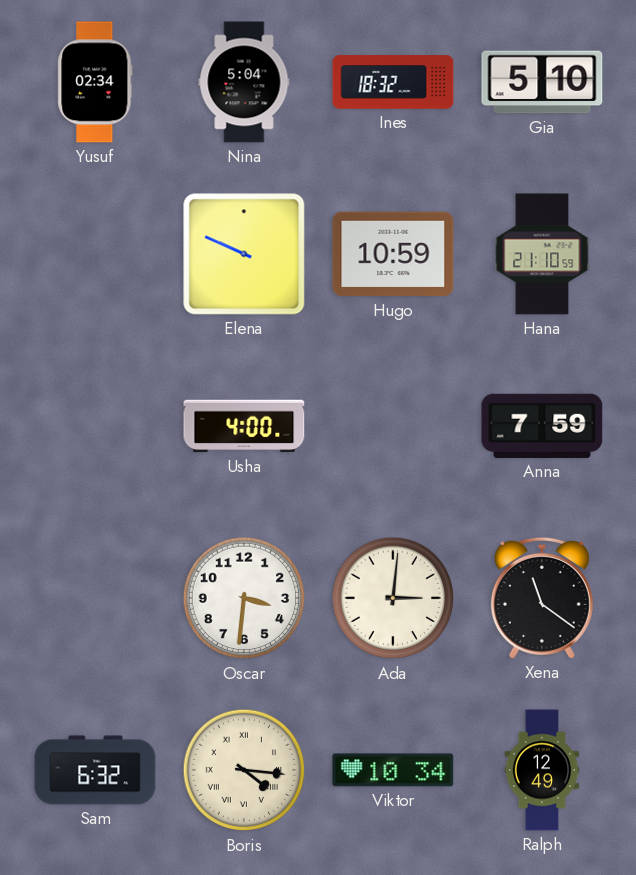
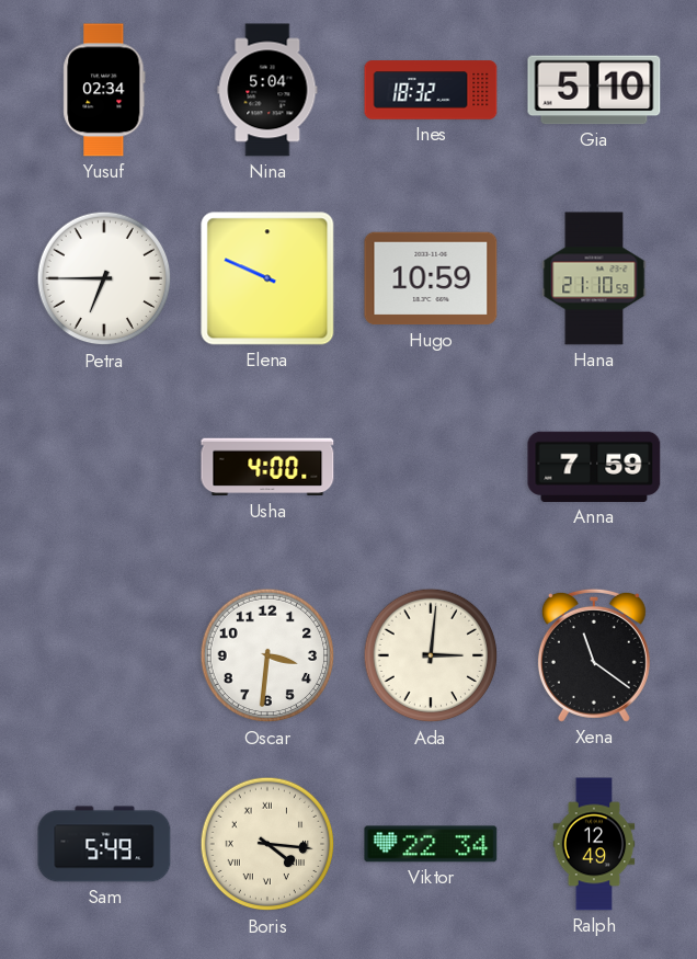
Petra: none -> 6:45 (104, 278)
Sam: 6:32 -> 5:49 (104, 844)
Viktor: 10:34 -> 22:34 (431, 844)
